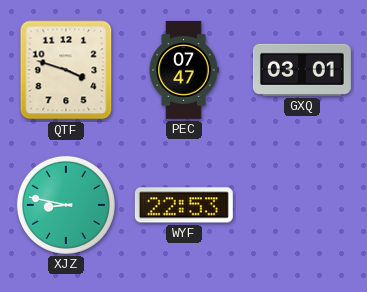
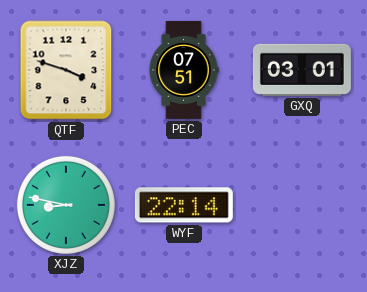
PEC: 07:47 -> 07:51 (184, 70)
WYF: 22:53 -> 22:14 (184, 205)
